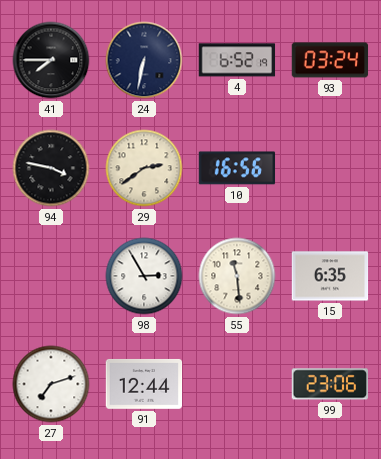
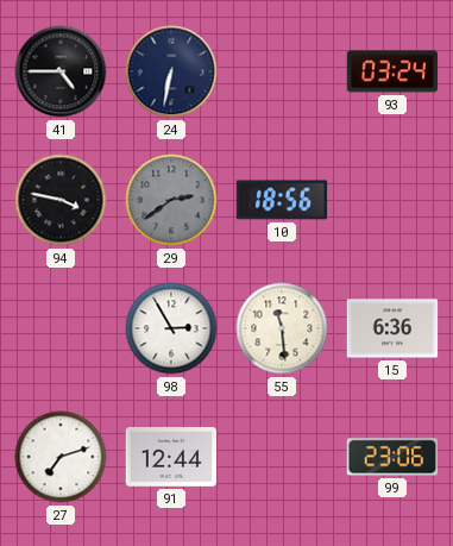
41: 7:45 -> 4:45 (61, 71)
4: 6:52 -> none (237, 60)
29 dial: cream -> grey (171, 200)
10: 16:56 -> 18:56 (282, 200)
15: 6:35 -> 6:36 (392, 328)
